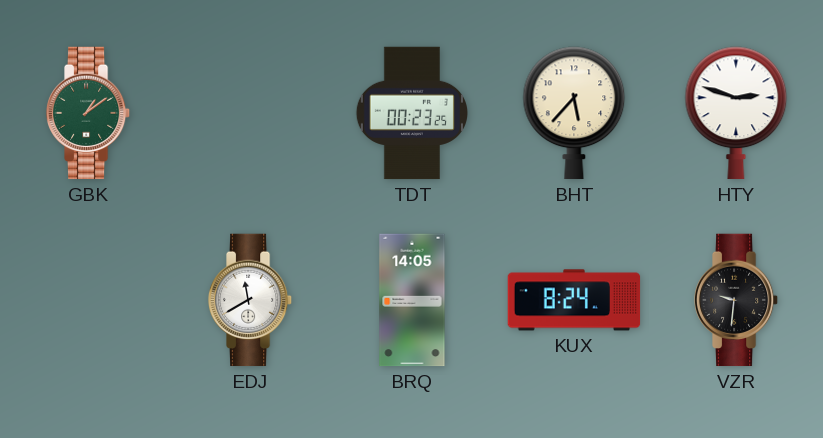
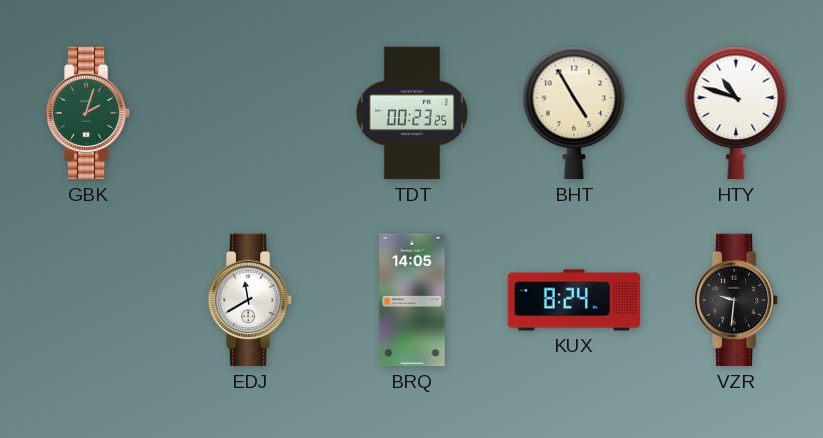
GBK: 1:09 -> 2:03 (88, 113)
BHT: 5:37 -> 4:55 (574, 113)
HTY: 2:48 -> 10:48 (736, 113)
